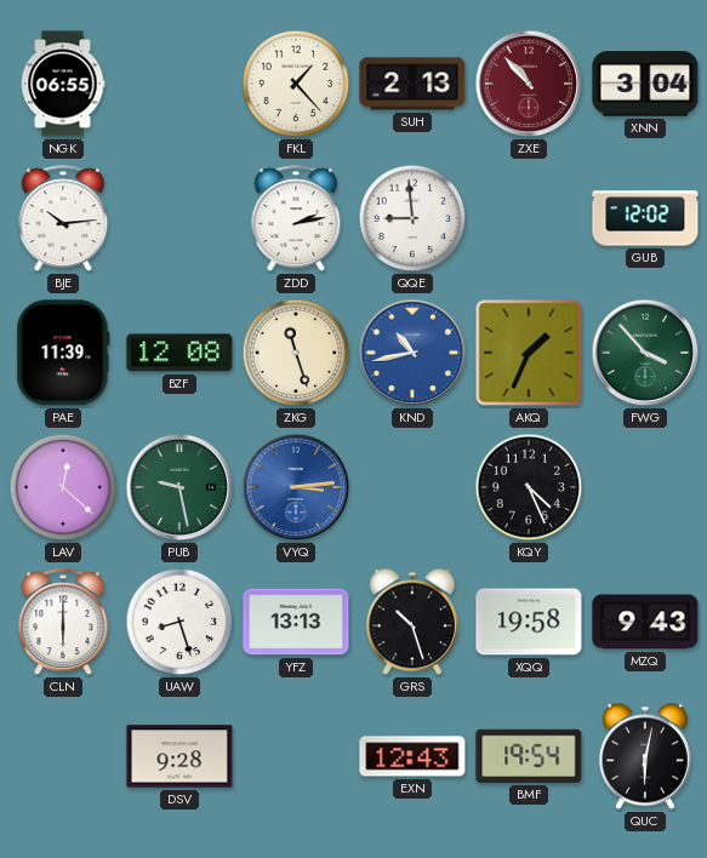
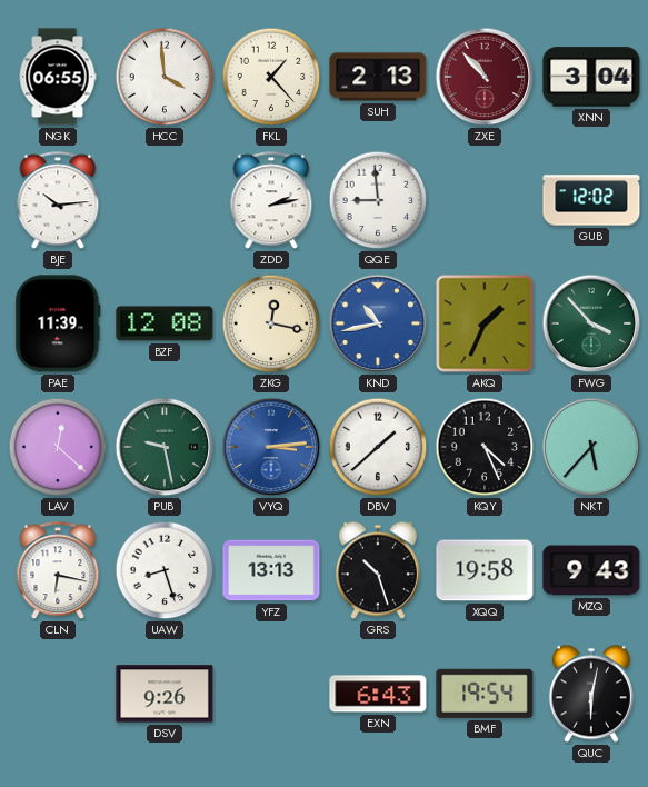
HCC: none -> 3:59 (165, 77)
ZKG: 11:27 -> 12:17 (271, 323)
DBV: none -> 1:38 (378, 447)
NKT: none -> 5:37 (591, 447)
CLN: 6:00 -> 6:17 (58, 571)
DSV: 9:28 -> 9:26 (165, 694)
EXN: 12:43 -> 6:43 (378, 694)
